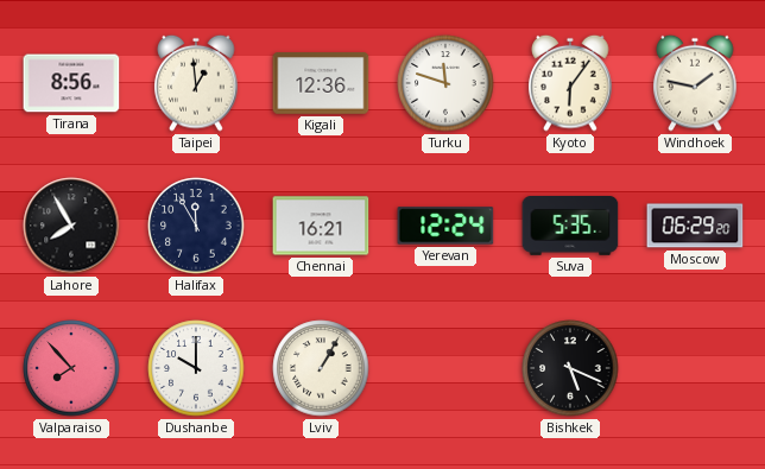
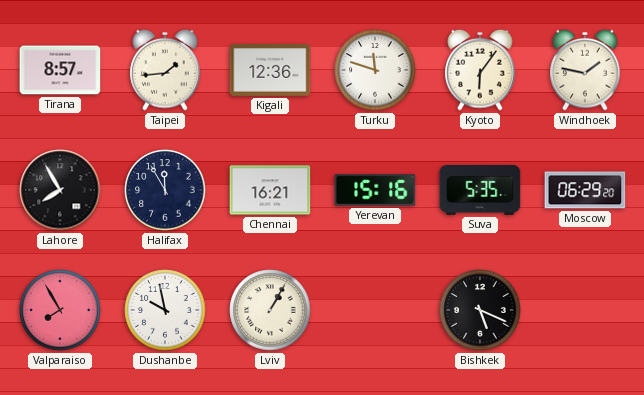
Tirana: 8:56 -> 8:57 (60, 70)
Taipei: 12:59 -> 1:44 (165, 70)
Yerevan: 12:24 -> 15:16 (375, 190)
Valparaiso: 7:53 -> 7:55 (60, 310)
Dushanbe: 10:00 -> 9:58 (165, 310)
